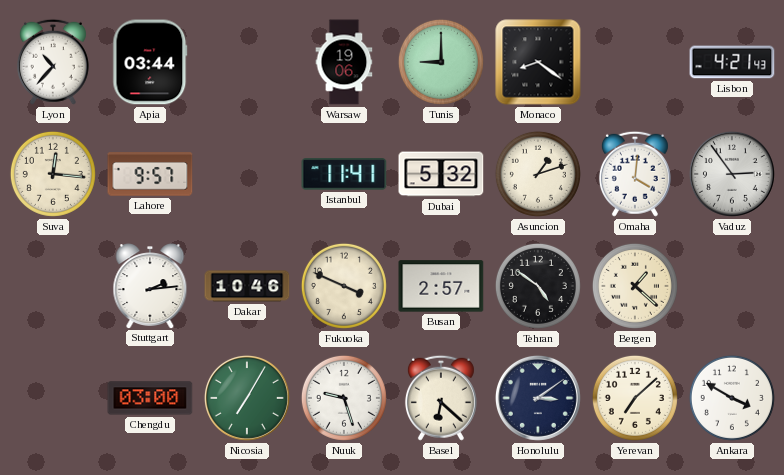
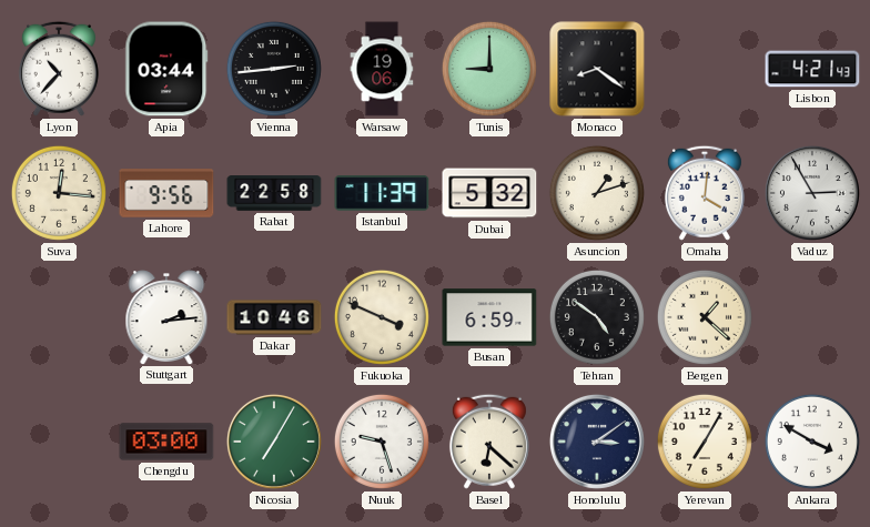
Vienna: none -> 2:44 (274, 69)
Lahore: 9:57 -> 9:56 (166, 193)
Rabat: none -> 22:58 (274, 194)
Istanbul: 11:41 -> 11:39 (382, 193)
Vaduz: 2:54 -> 2:55 (812, 193)
Busan: 2:57 -> 6:59 (489, 317)
Yerevan: 7:08 -> 7:05 (705, 442)
